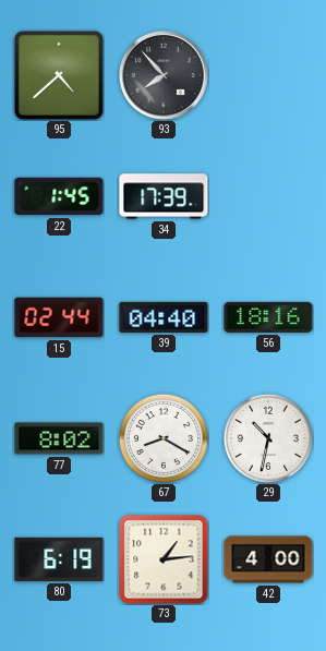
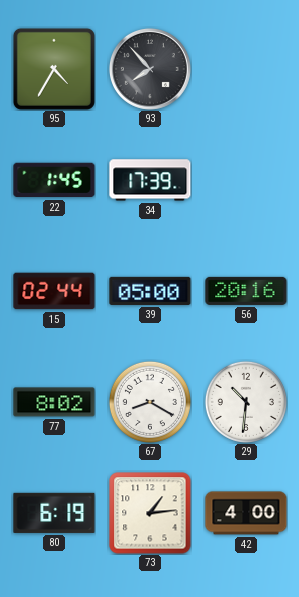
95: 4:38 -> 4:35 (54, 69)
39: 04:40 -> 05:00 (150, 291)
56: 18:16 -> 20:16 (246, 291)
29: 10:32 -> 10:31 (246, 402)
